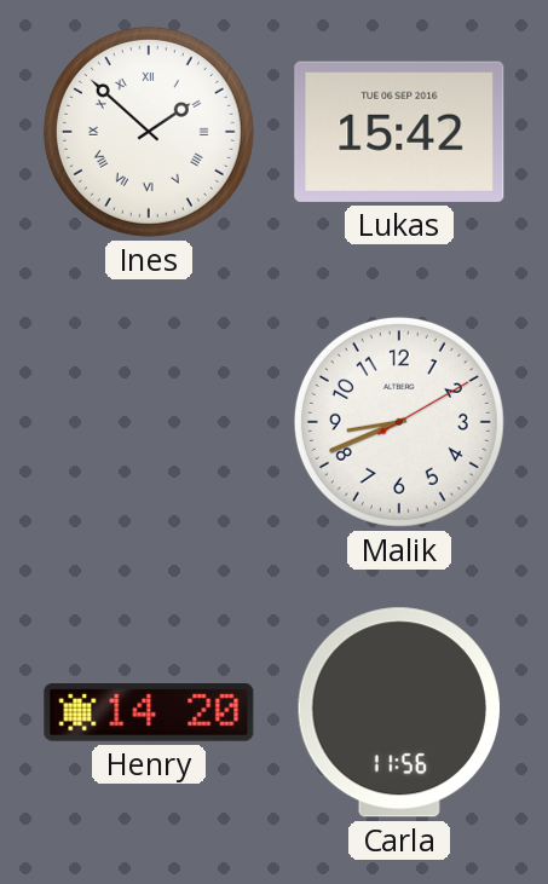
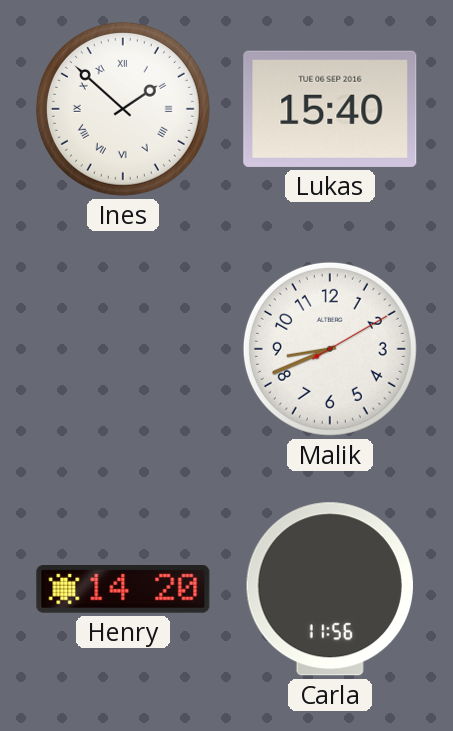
Lukas: 15:42 -> 15:40 (330, 109)
